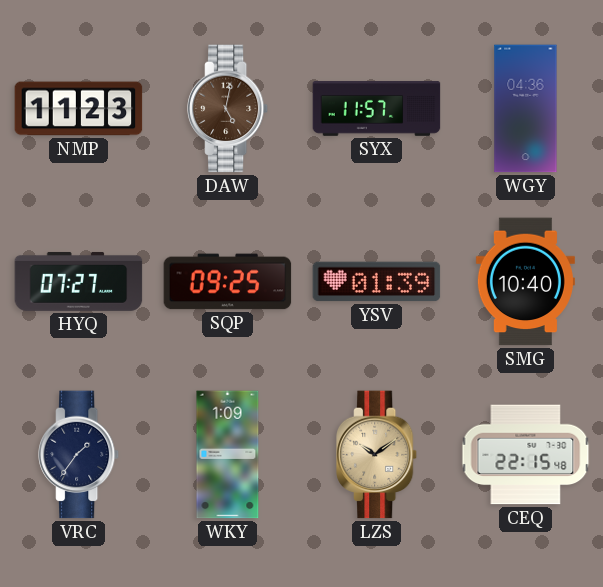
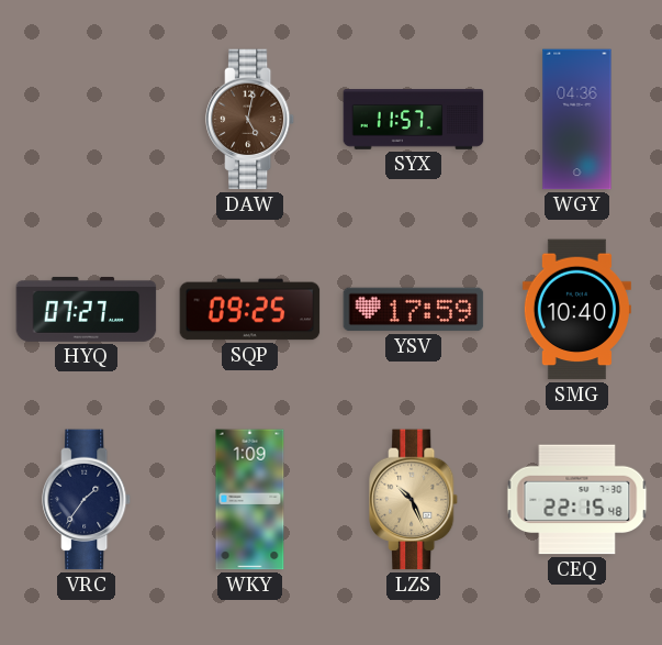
NMP: 11:23 -> none (79, 109)
YSV: 01:39 -> 17:59 (414, 310)
LZS: 10:09 -> 10:26 (415, 500)
